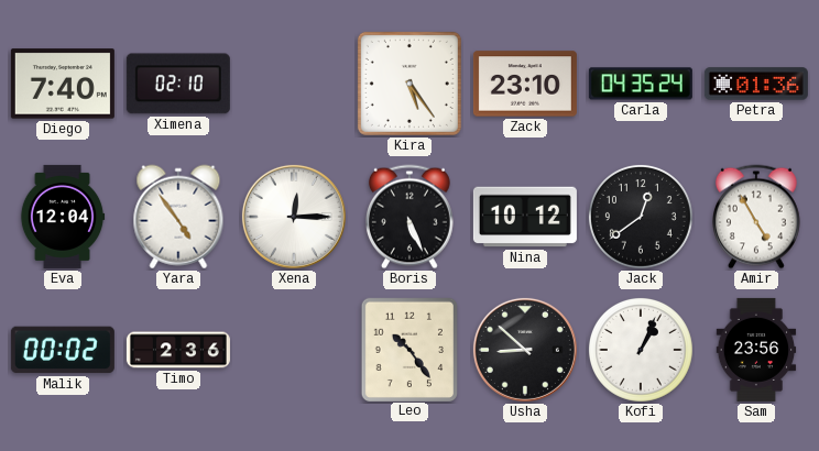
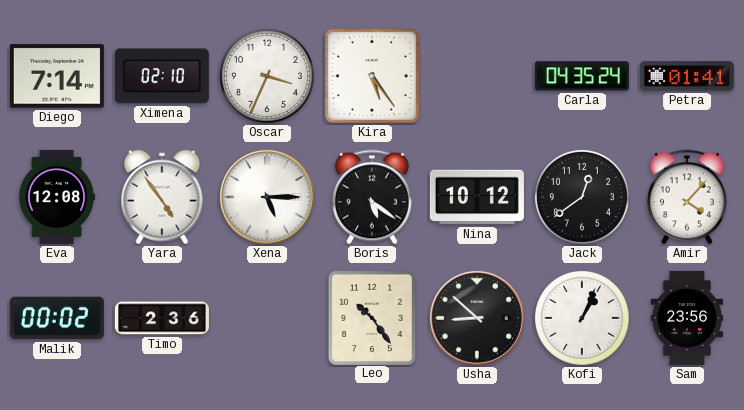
Diego: 7:40 -> 7:14 (57, 76)
Oscar: none -> 3:34 (267, 76)
Zack: 23:10 -> none (525, 84)
Petra: 01:36 -> 01:41 (687, 76)
Eva: 12:04 -> 12:08 (57, 197)
Xena: 12:15 -> 5:15 (267, 197)
Boris: 5:26 -> 5:21 (372, 197)
Amir: 4:55 -> 4:07 (687, 197)
